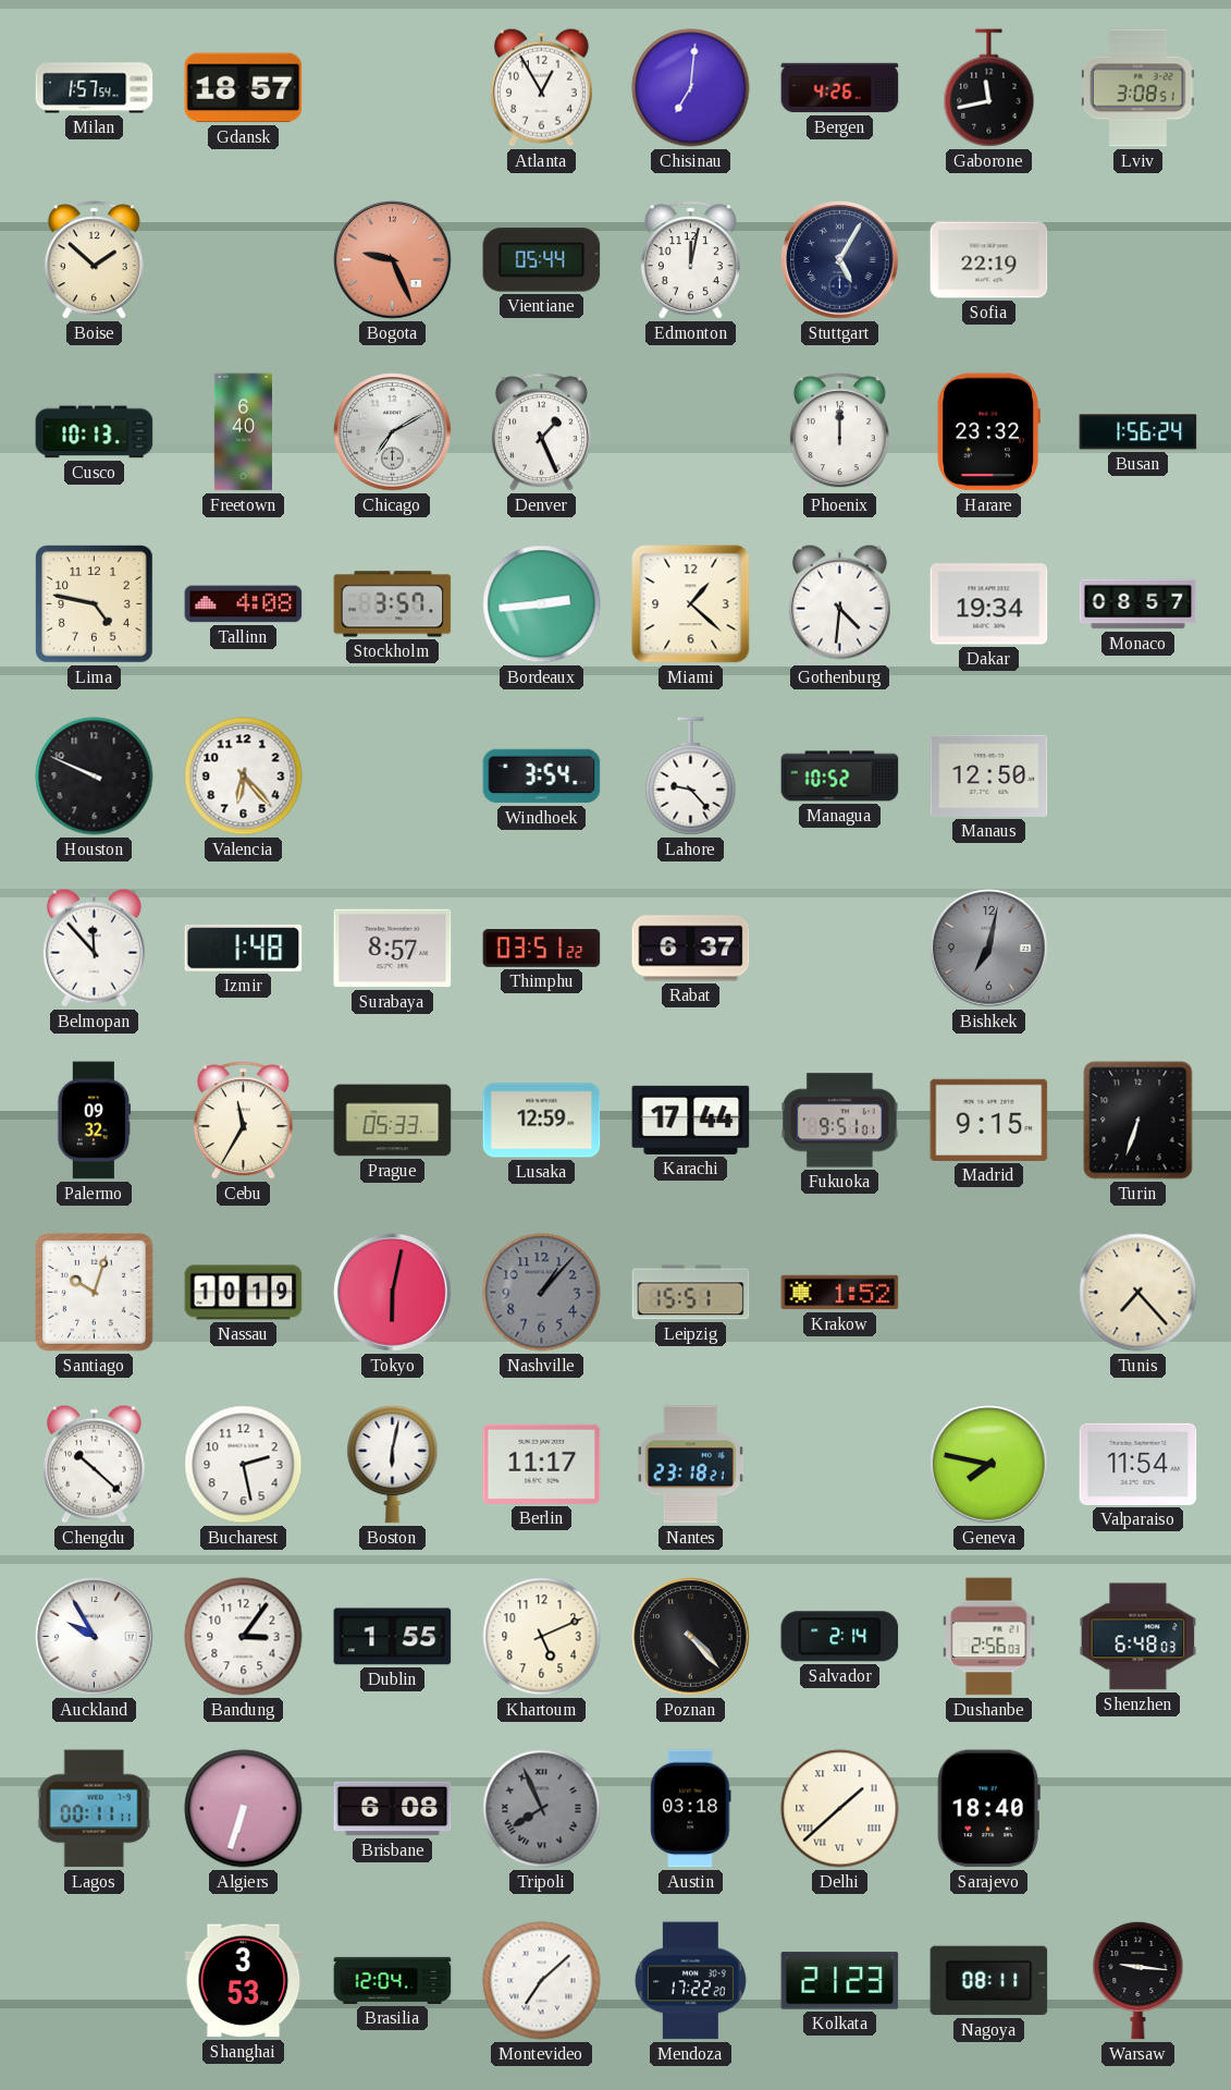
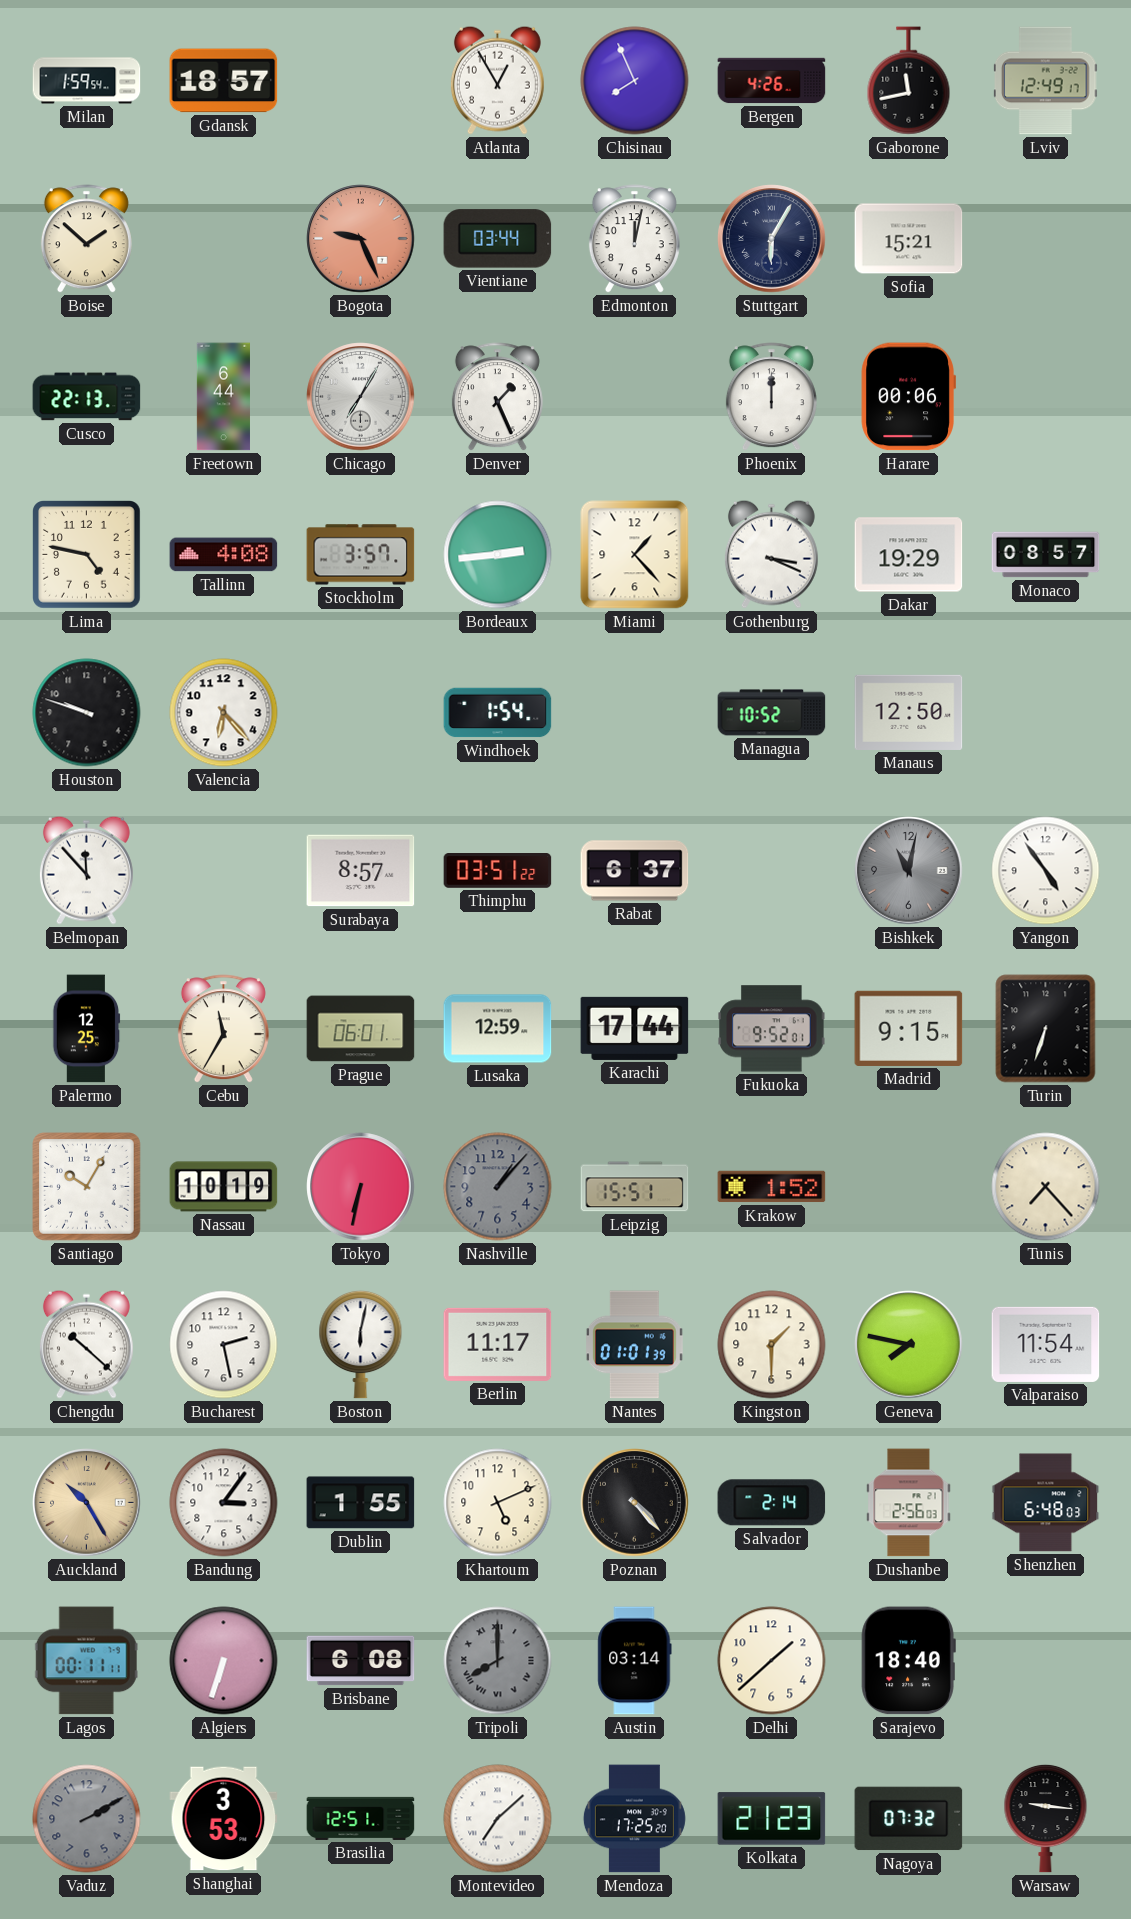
Milan: 1:57 -> 1:59 (87, 81)
Chisinau: 7:01 -> 7:56 (635, 81)
Lviv: 3:08 -> 12:49 (1045, 81)
Vientiane: 05:44 -> 03:44 (498, 239)
Stuttgart: 5:05 -> 6:05 (772, 239)
Sofia: 22:19 -> 15:21 (909, 239)
Cusco: 10:13 -> 22:13 (87, 397)
Freetown: 6:40 -> 6:44 (223, 397)
Chicago: 7:10 -> 7:05 (361, 397)
Harare: 23:32 -> 00:06 (908, 397)
Busan: 1:56 -> none (1138, 432)
Miami: 1:22 -> 1:23 (635, 555)
Gothenburg: 4:31 -> 3:19 (771, 554)
Dakar: 19:34 -> 19:29 (909, 555)
Houston: 9:49 -> 9:48 (87, 713)
Windhoek: 3:54 -> 1:54 (498, 713)
Lahore: 9:23 -> none (691, 777)
Izmir: 1:48 -> none (244, 948)
Bishkek: 7:02 -> 11:02 (909, 871)
Yangon: none -> 4:54 (1046, 871)
Palermo: 09:32 -> 12:25 (87, 1029)
Prague: 05:33 -> 06:01 (361, 1029)
Fukuoka: 9:51 -> 9:52 (772, 1029)
Santiago: 10:03 -> 10:05 (87, 1187)
Tokyo: 6:02 -> 6:32 (361, 1187)
Nantes: 23:18 -> 01:01 (634, 1345)
Kingston: none -> 1:30 (772, 1345)
Auckland: 9:55 -> 10:25 (87, 1503)
Auckland dial: white -> champagne (87, 1503)
Tripoli: 7:56 -> 8:00 (498, 1661)
Austin: 03:18 -> 03:14 (635, 1661)
Delhi numerals: Roman -> Arabic (772, 1661)
Vaduz: none -> 2:10 (87, 1819)
Brasilia: 12:04 -> 12:51 (361, 1818)
Mendoza: 17:22 -> 17:25 (634, 1819)
Nagoya: 08:11 -> 07:32 (909, 1819)
